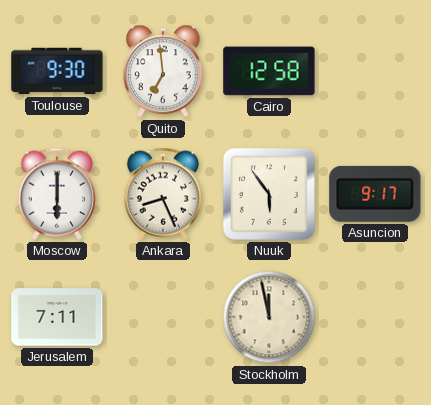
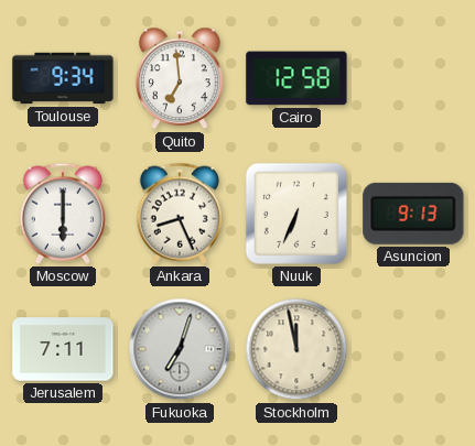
Toulouse: 9:30 -> 9:34 (63, 78)
Nuuk: 5:54 -> 6:34 (296, 214)
Asuncion: 9:17 -> 9:13 (413, 214)
Fukuoka: none -> 7:03 (180, 349)
